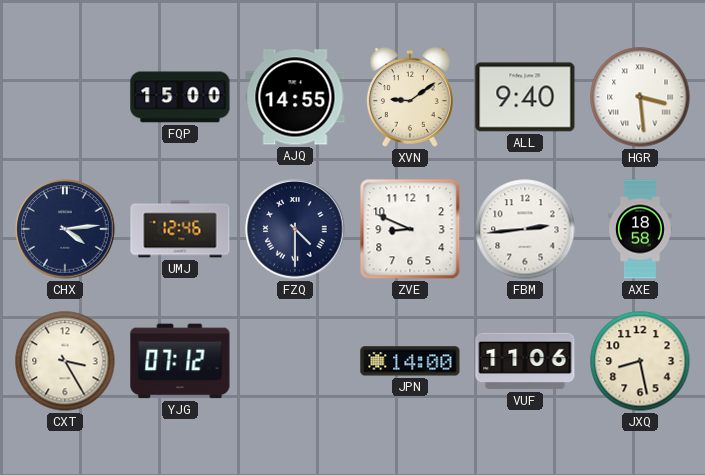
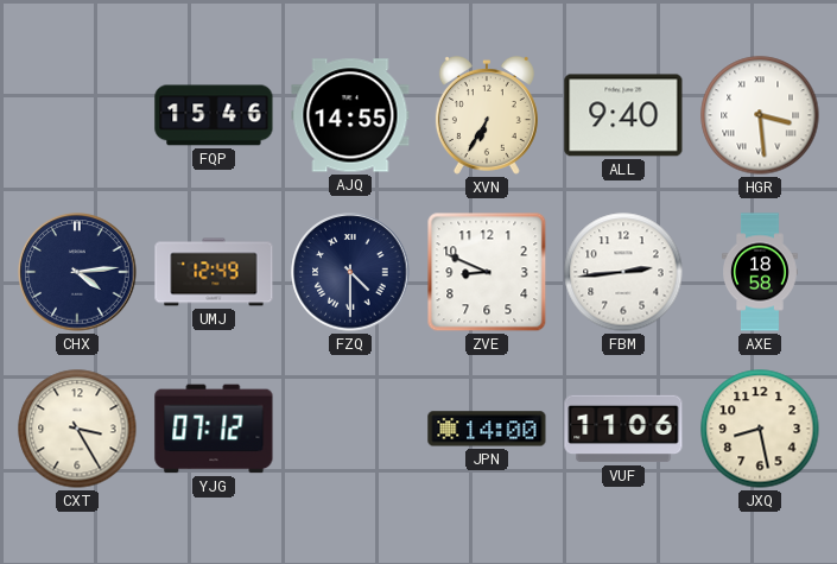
FQP: 15:00 -> 15:46 (214, 115)
XVN: 9:09 -> 6:35 (487, 115)
UMJ: 12:46 -> 12:49 (214, 272)
